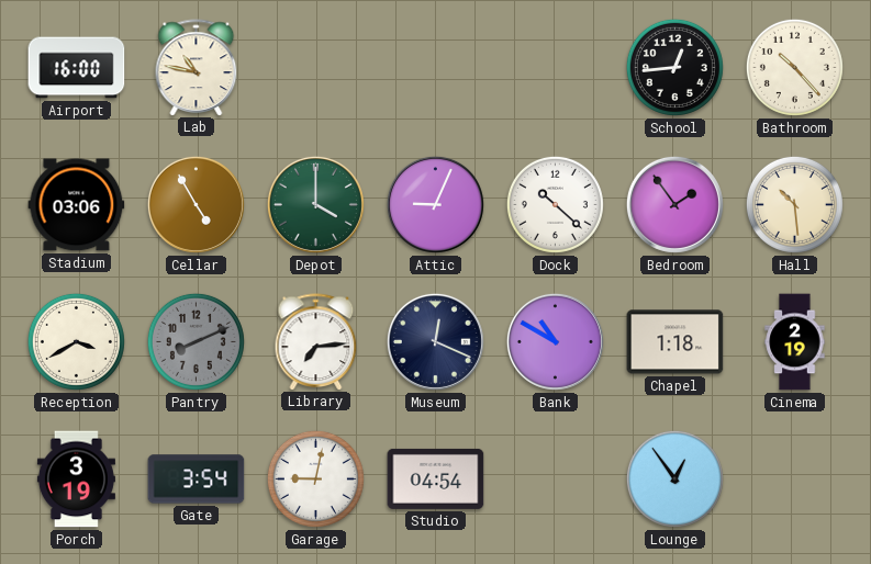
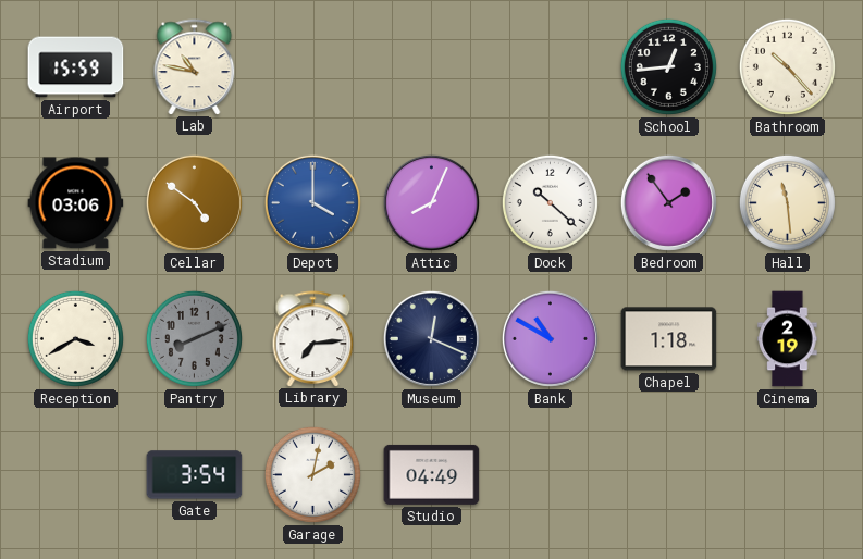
Airport: 16:00 -> 15:59 (76, 67)
Cellar: 4:55 -> 4:51 (194, 202)
Depot dial: green -> blue (312, 202)
Attic: 9:04 -> 8:04 (431, 202)
Hall: 10:29 -> 11:29 (787, 202)
Porch: 3:19 -> none (76, 480)
Garage: 9:02 -> 2:02 (312, 474)
Studio: 04:54 -> 04:49 (432, 474)
Lounge: 12:54 -> none (674, 478)
